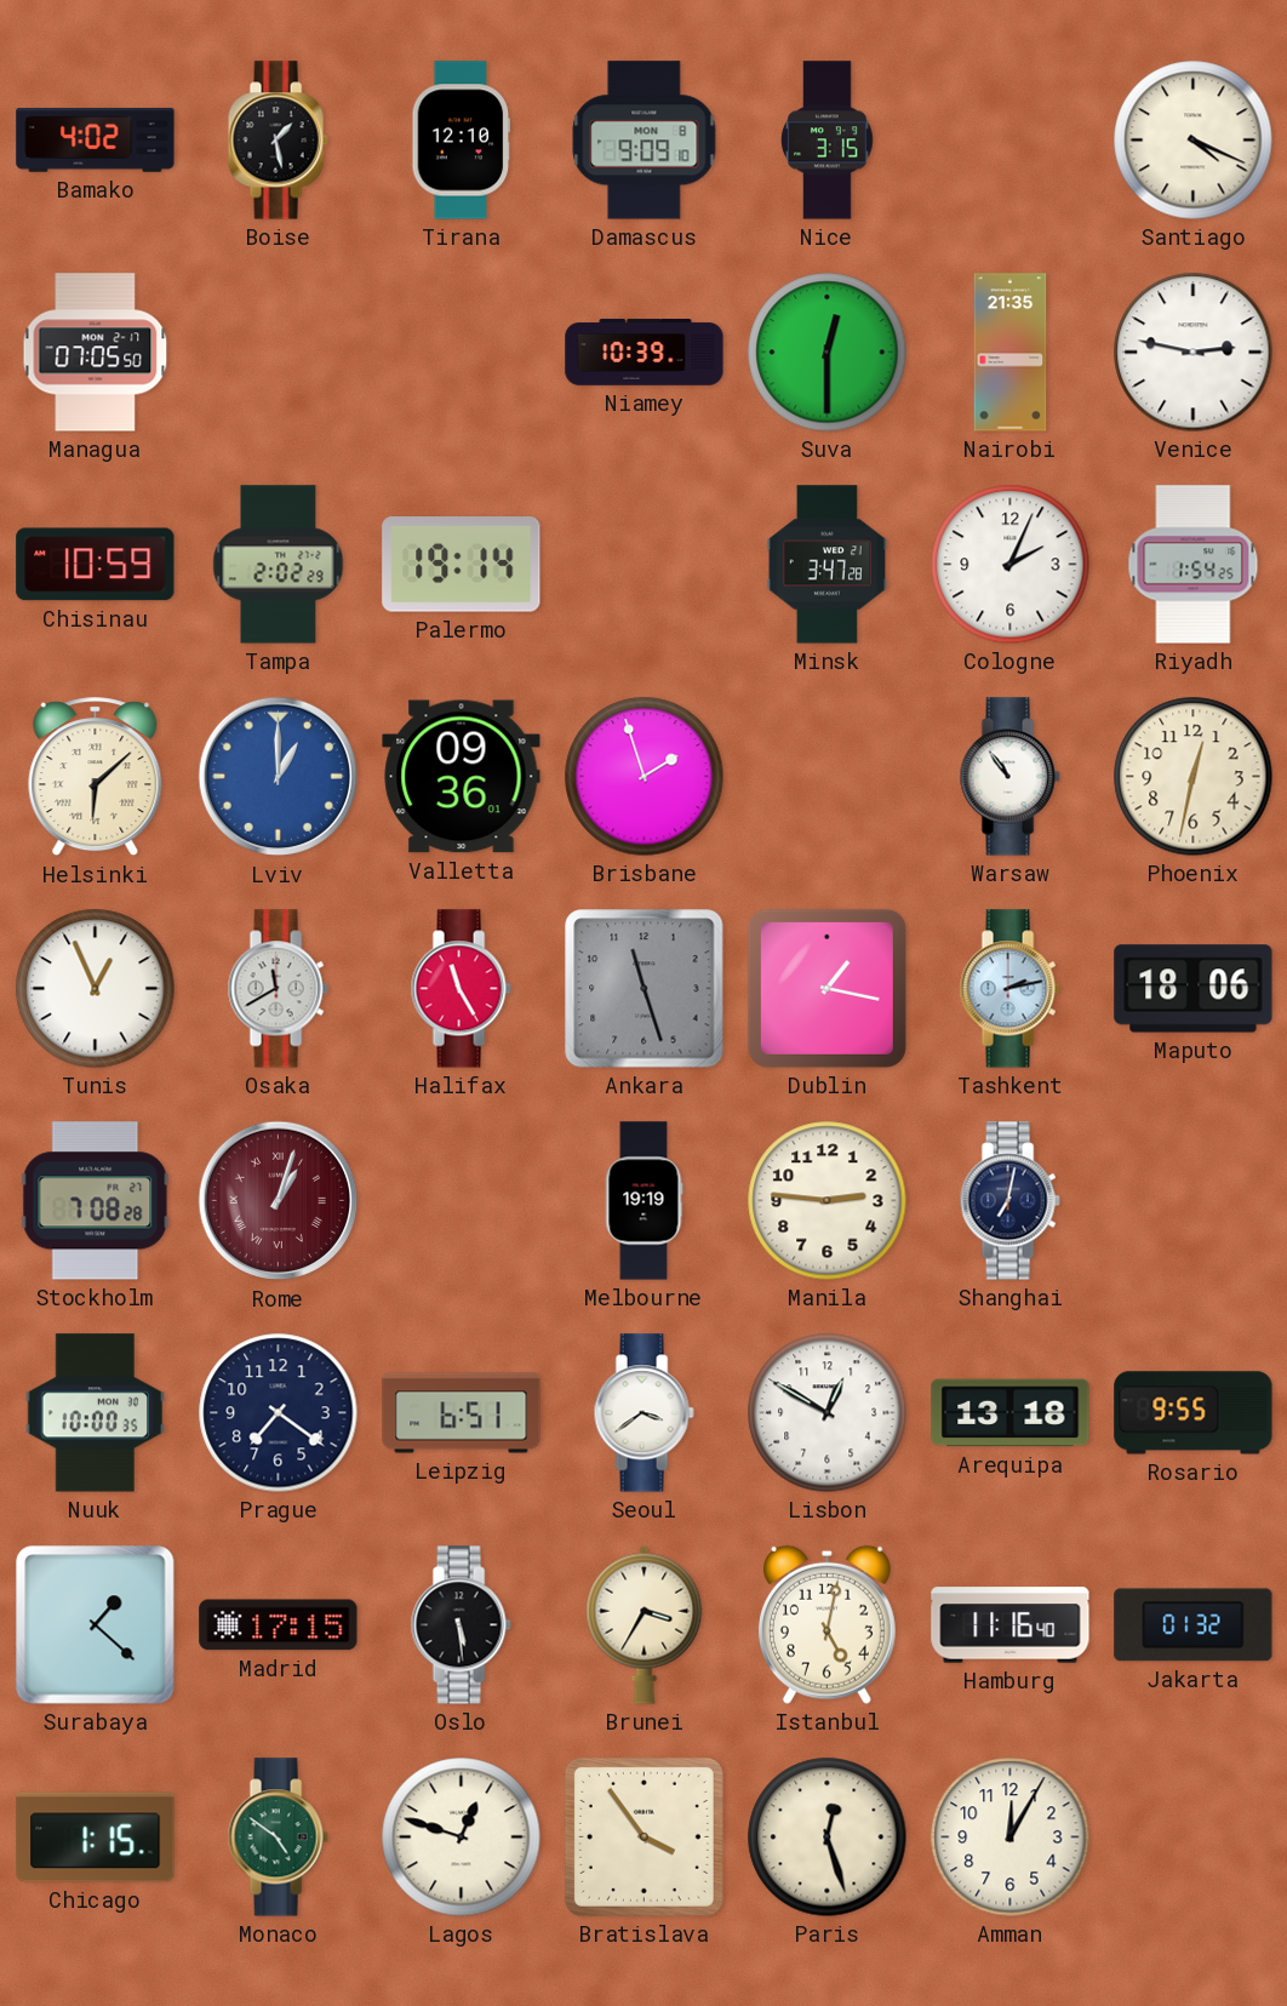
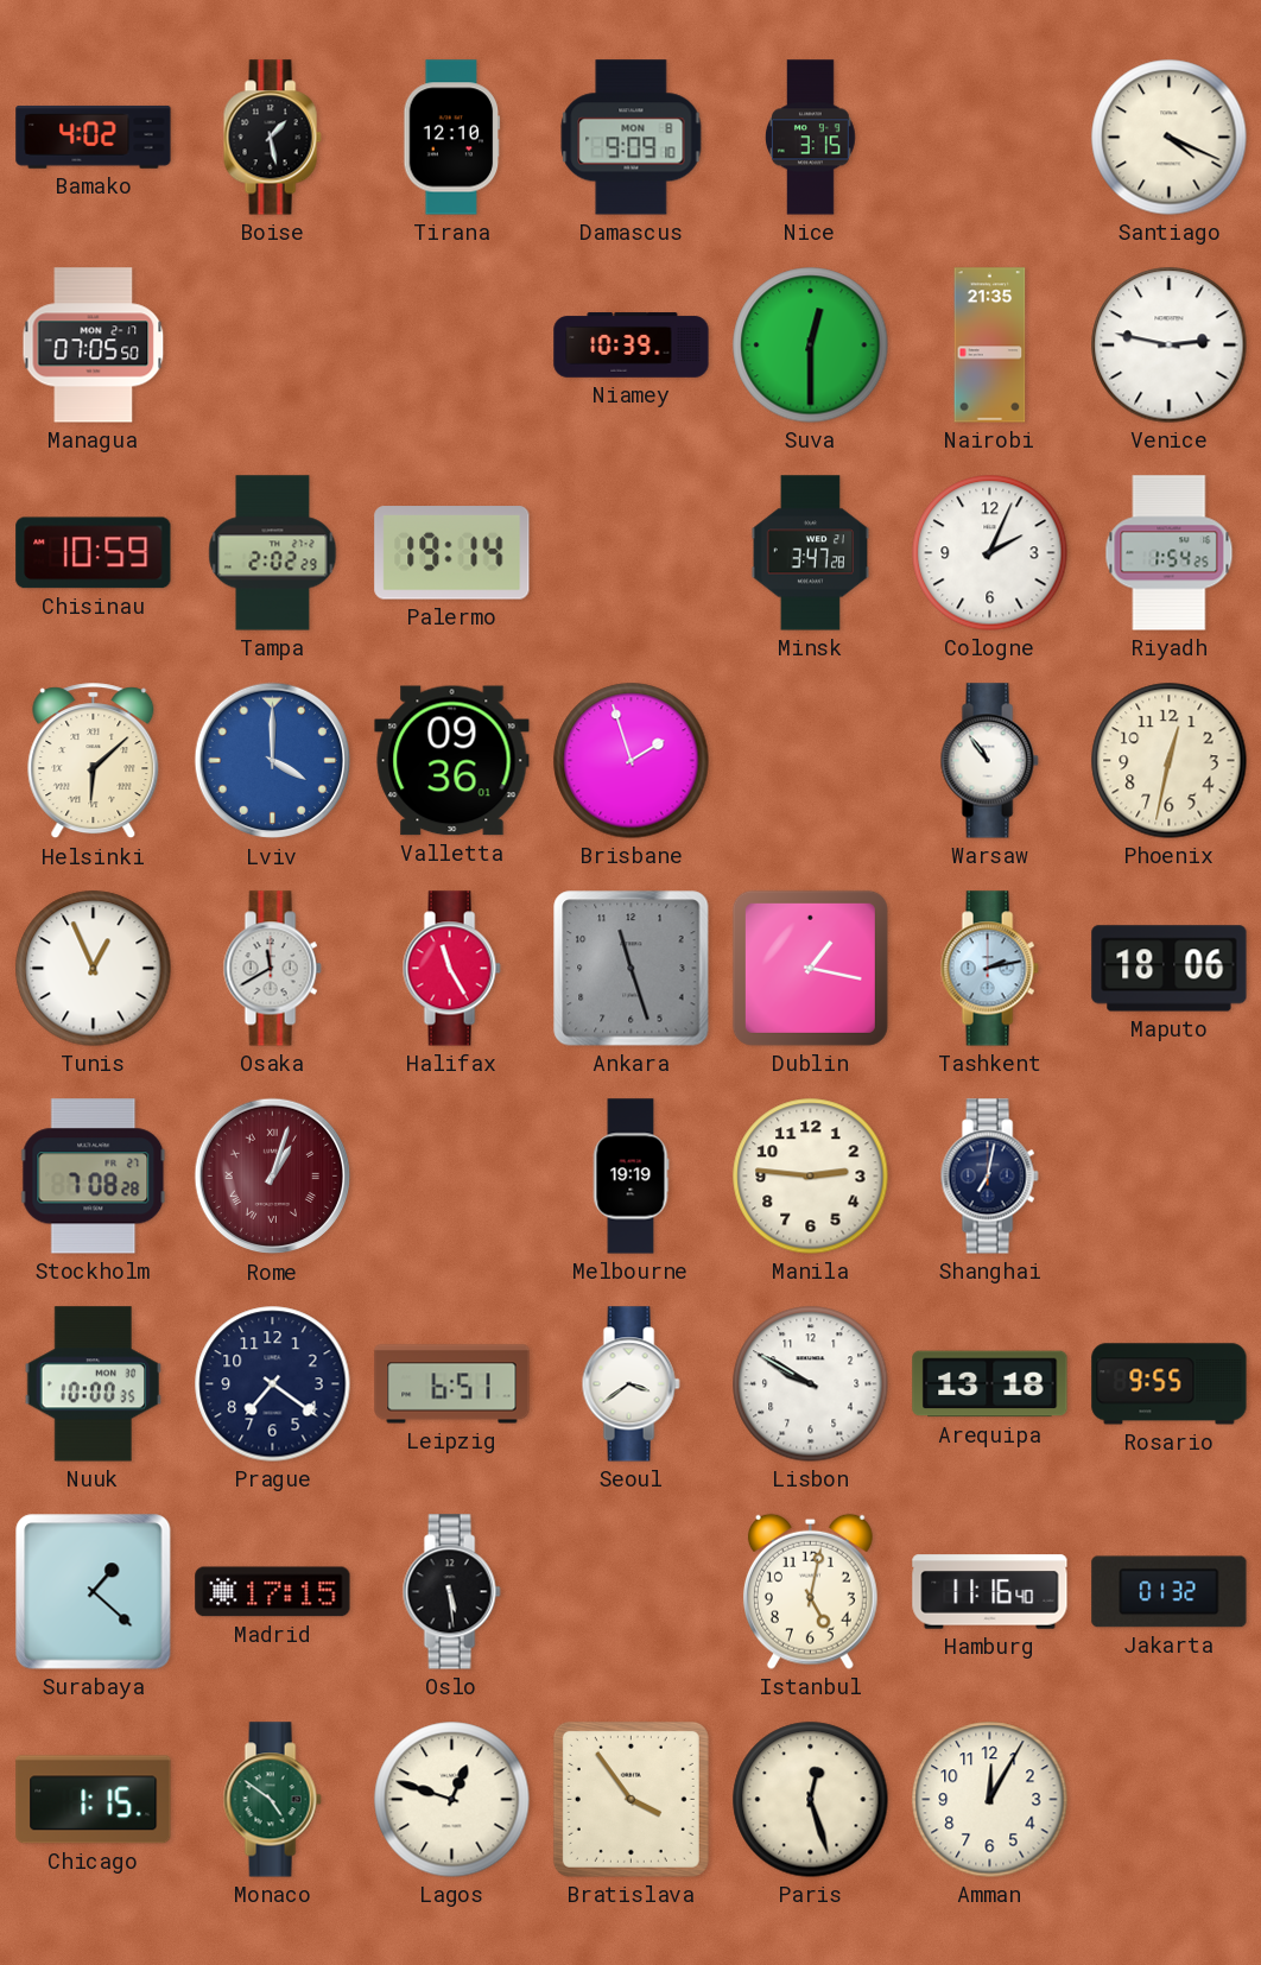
Lviv: 1:00 -> 4:00 (273, 761)
Lisbon: 12:50 -> 9:50 (811, 1384)
Brunei: 3:35 -> none (645, 1624)
